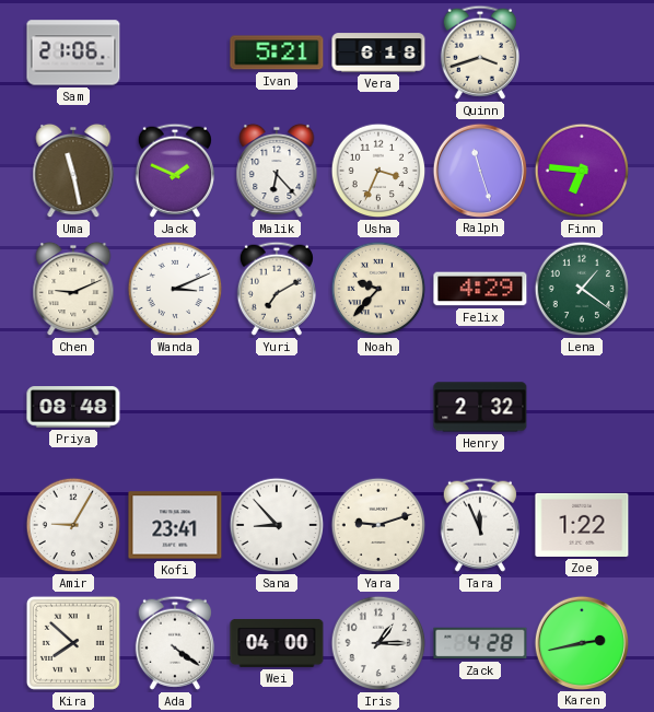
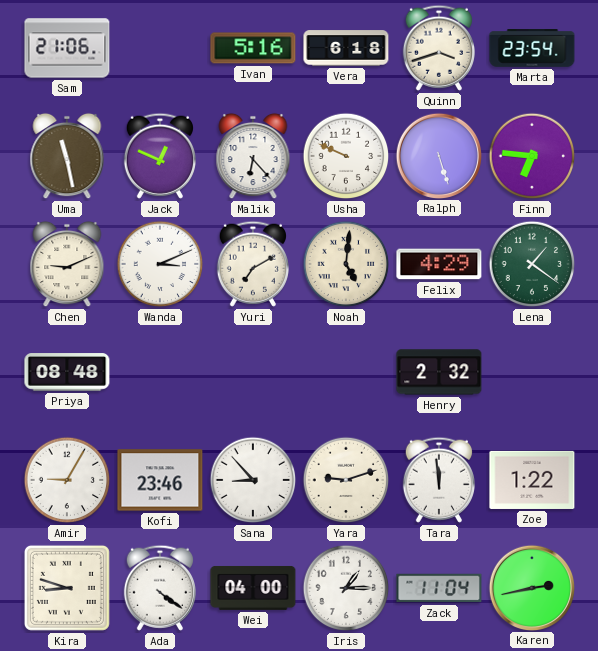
Ivan: 5:21 -> 5:16 (253, 48)
Marta: none -> 23:54 (532, 49)
Jack: 1:49 -> 12:49 (160, 156)
Usha: 3:34 -> 9:49 (346, 156)
Ralph: 11:27 -> 5:27 (438, 155)
Noah: 9:37 -> 5:01 (346, 264)
Kofi: 23:41 -> 23:46 (160, 480)
Tara: 11:56 -> 11:59 (439, 480)
Kira: 7:52 -> 8:48 (67, 588)
Zack: 4:28 -> 11:04 (439, 588)
